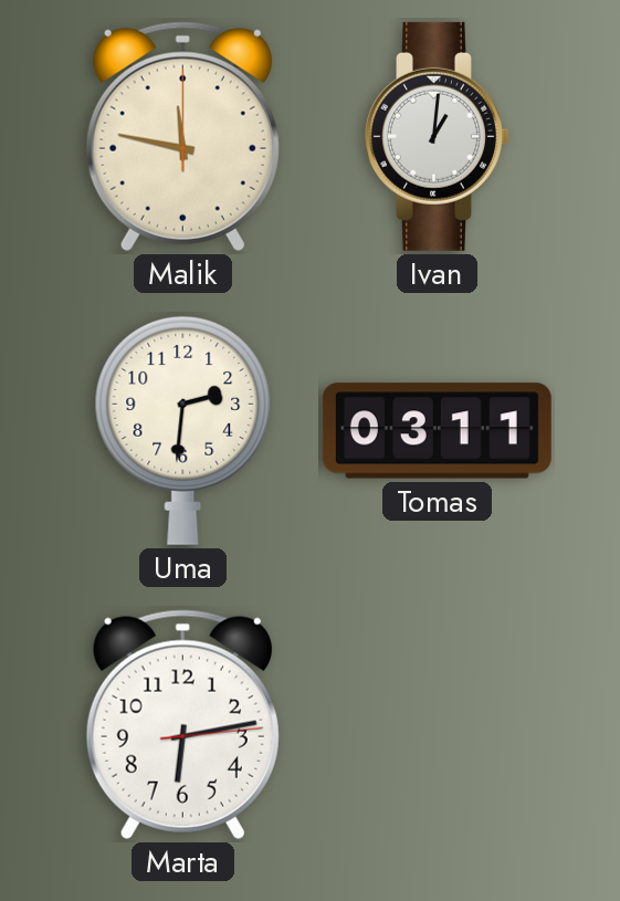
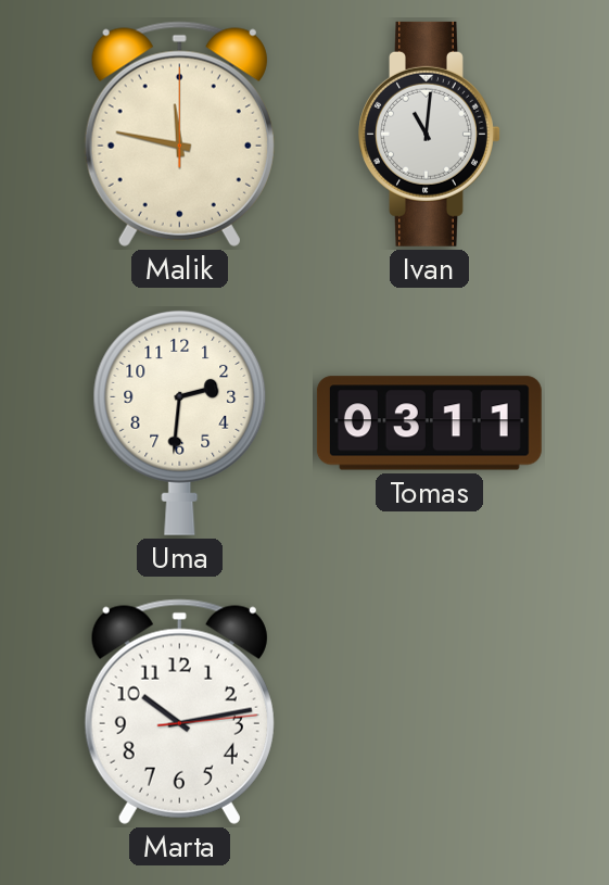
Ivan: 1:01 -> 11:01 (430, 134)
Marta: 6:13 -> 10:13 (179, 711)
